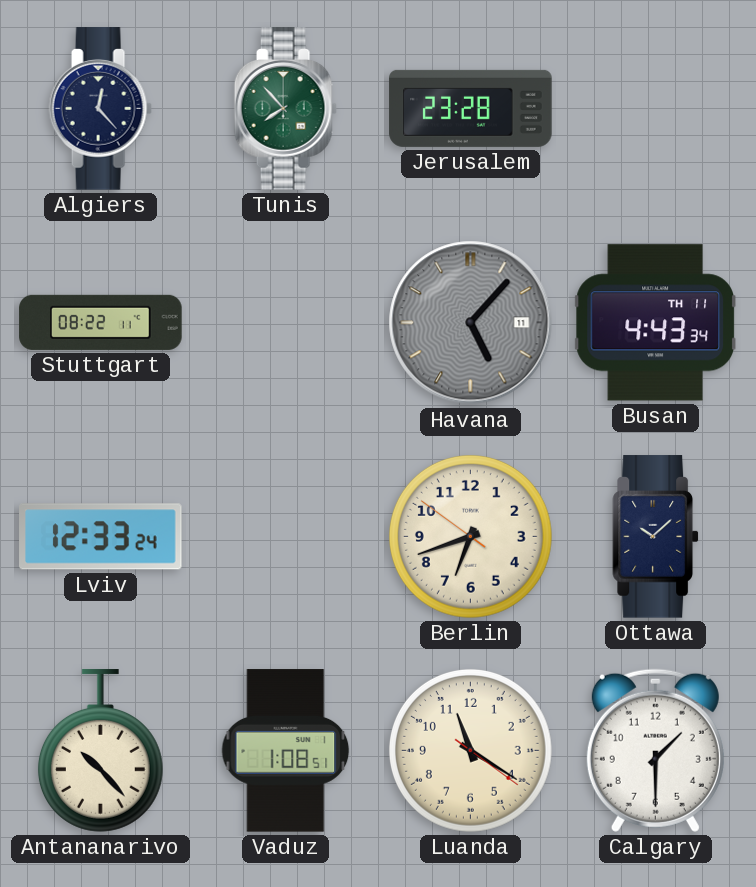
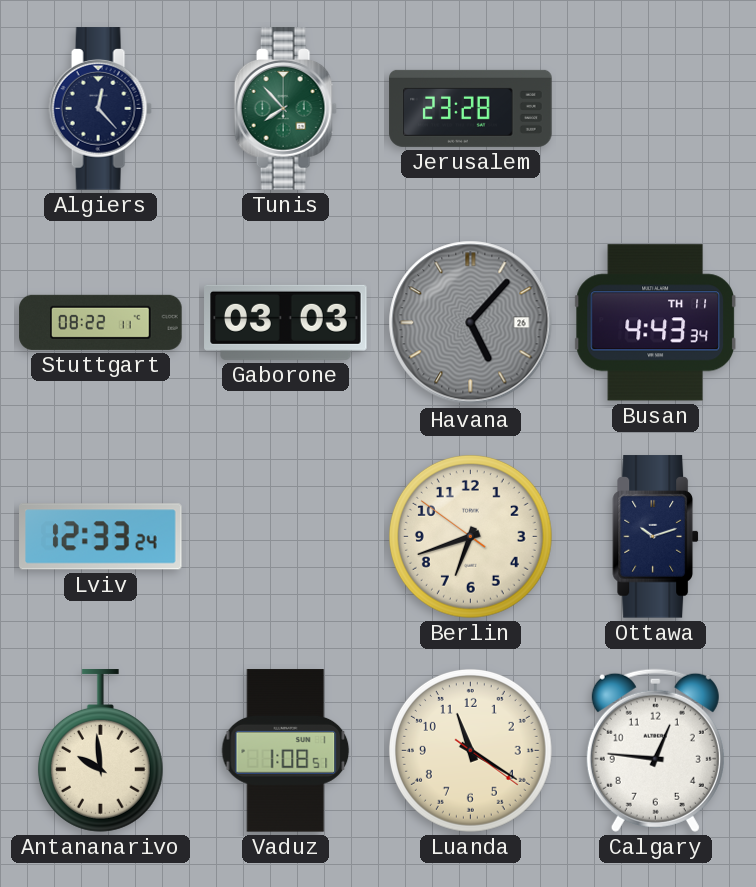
Gaborone: none -> 03:03 (286, 322)
Havana date: 11 -> 26 (471, 323)
Ottawa: 10:08 -> 10:12 (656, 537)
Antananarivo: 10:23 -> 9:59 (100, 751)
Calgary: 1:30 -> 12:46 (655, 750)
